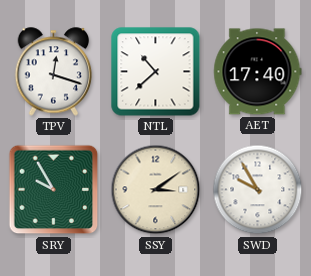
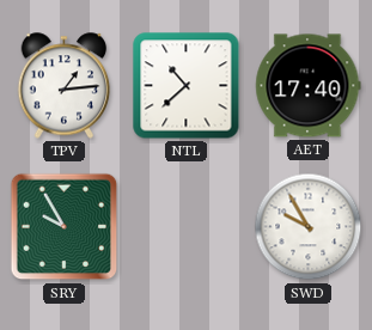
TPV: 12:18 -> 1:14 (65, 86)
SSY: 3:09 -> none (156, 190)
